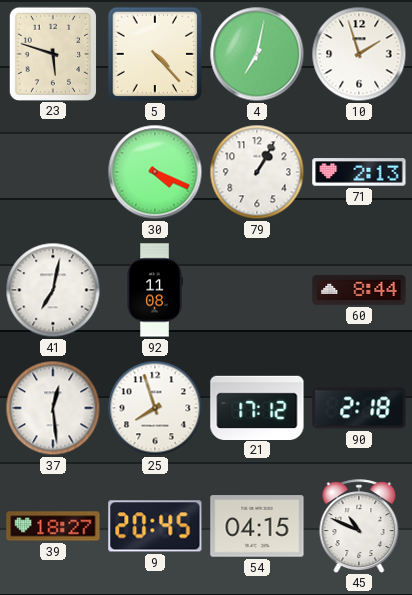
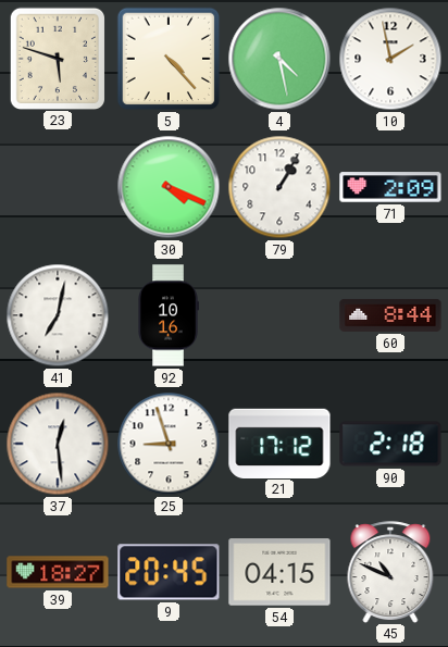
4: 7:02 -> 4:28 (279, 59)
10: 1:57 -> 1:58 (390, 59)
71: 2:13 -> 2:09 (390, 187)
92: 11:08 -> 10:16 (169, 315)
25: 7:57 -> 8:57 (169, 444)
